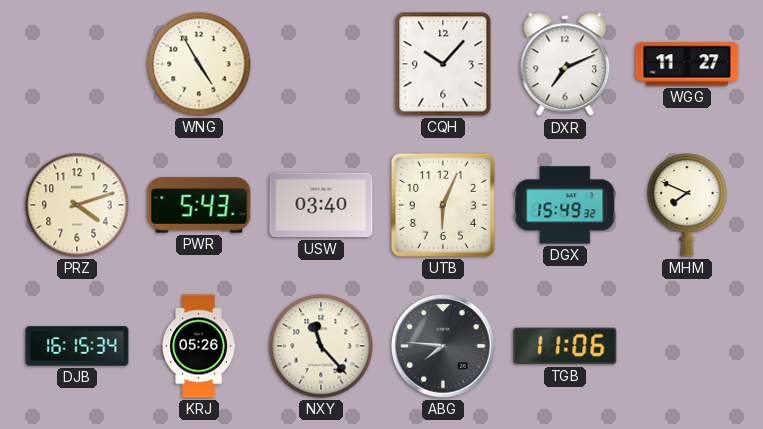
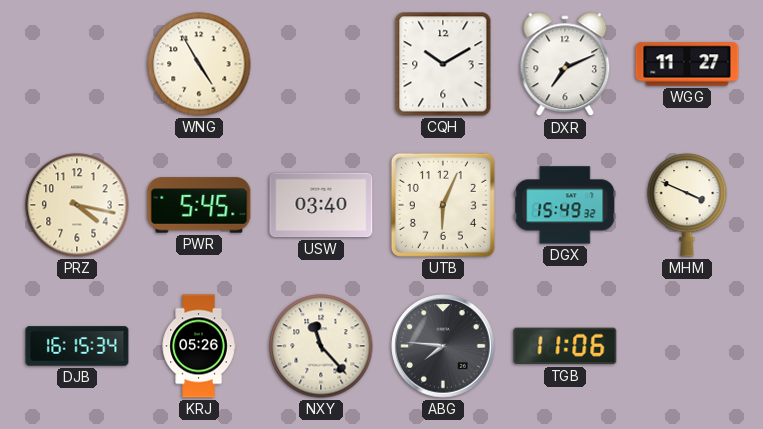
CQH: 10:07 -> 10:10 (443, 64)
PRZ: 4:12 -> 4:17 (77, 205)
PWR: 5:43 -> 5:45 (199, 205)
MHM: 7:49 -> 3:49 (687, 205)
